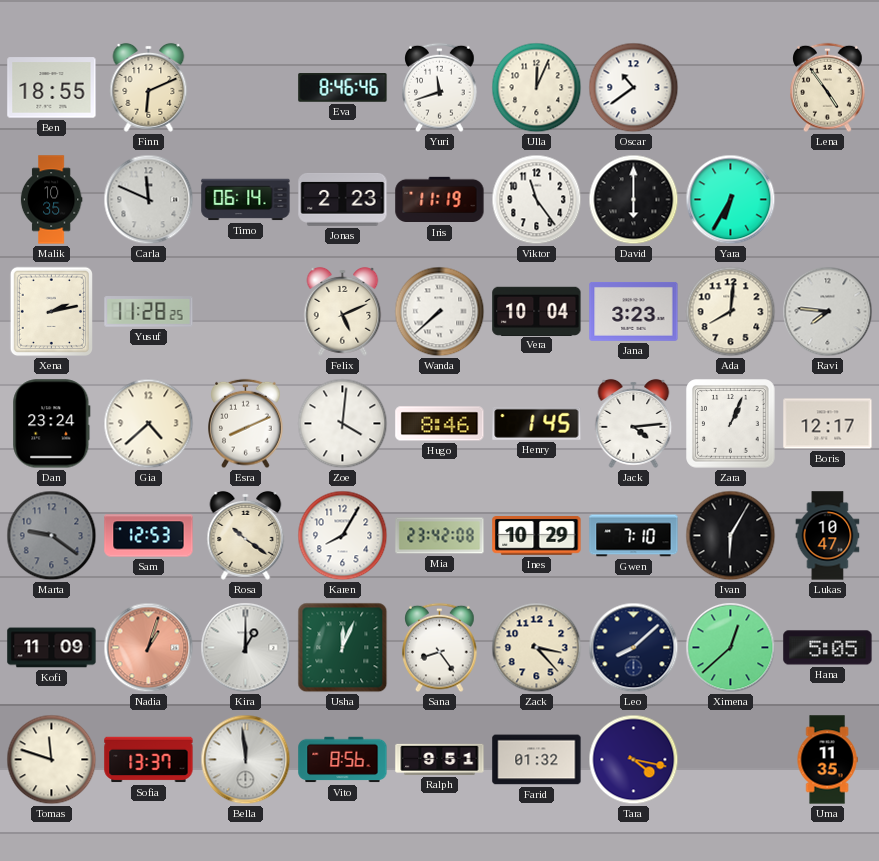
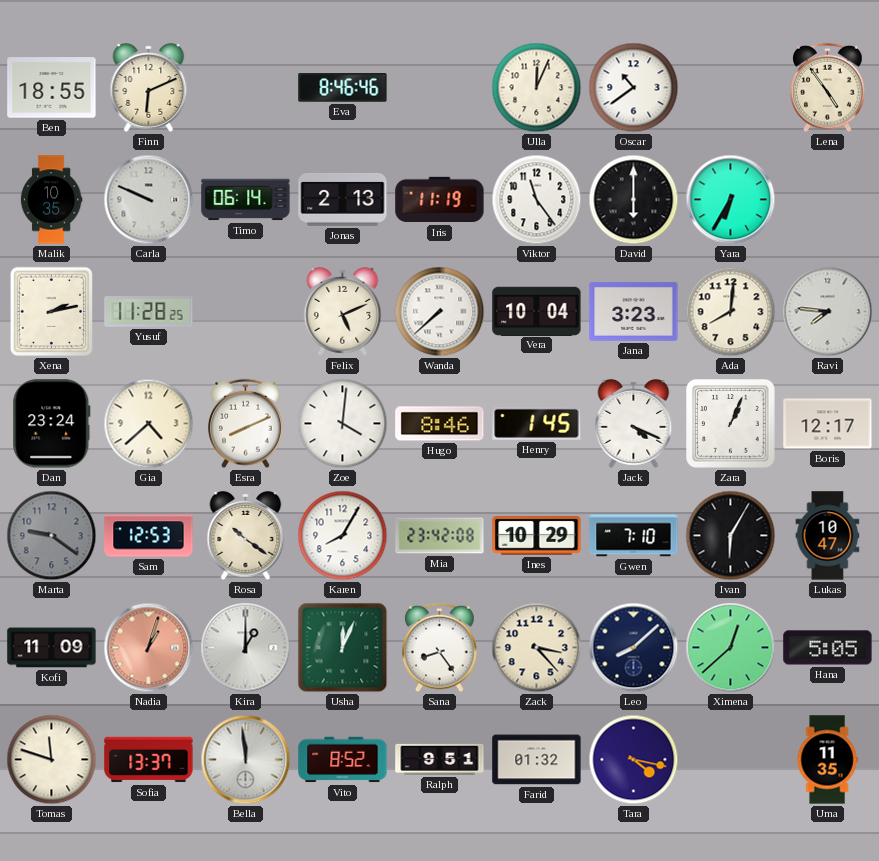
Yuri: 11:42 -> none (440, 88)
Carla: 11:49 -> 9:49 (149, 200)
Jonas: 2:23 -> 2:13 (343, 200)
Jack: 4:14 -> 4:19 (634, 423)
Vito: 8:56 -> 8:52 (343, 760)
